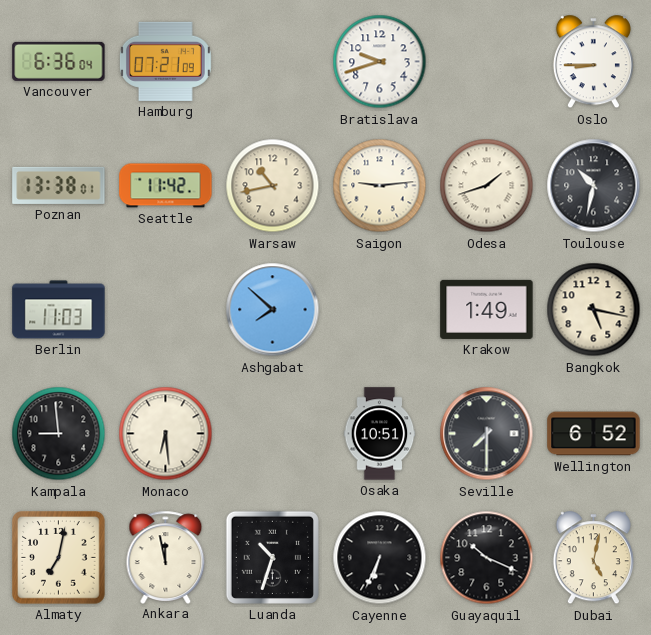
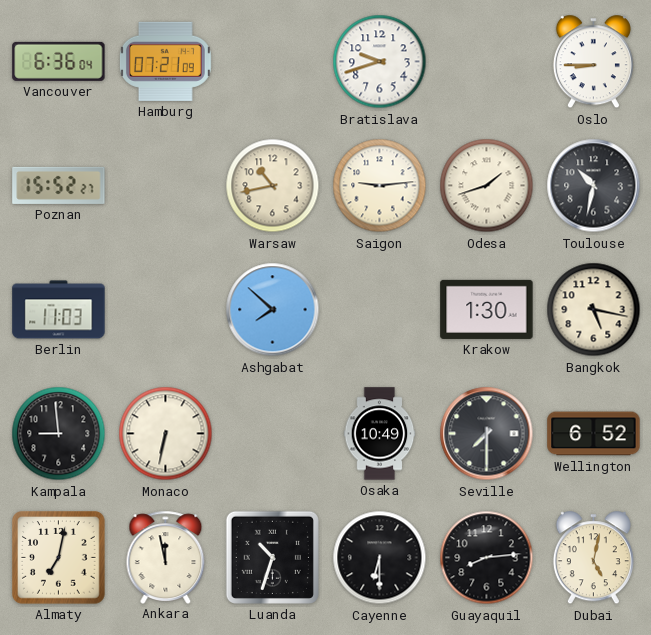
Poznan: 13:38 -> 15:52 (59, 185)
Seattle: 11:42 -> none (166, 186)
Krakow: 1:49 -> 1:30 (487, 309)
Monaco: 6:29 -> 6:32 (166, 434)
Osaka: 10:51 -> 10:49 (380, 434)
Cayenne: 6:34 -> 6:30 (380, 558)
Guayaquil: 10:19 -> 8:14 (487, 558)
